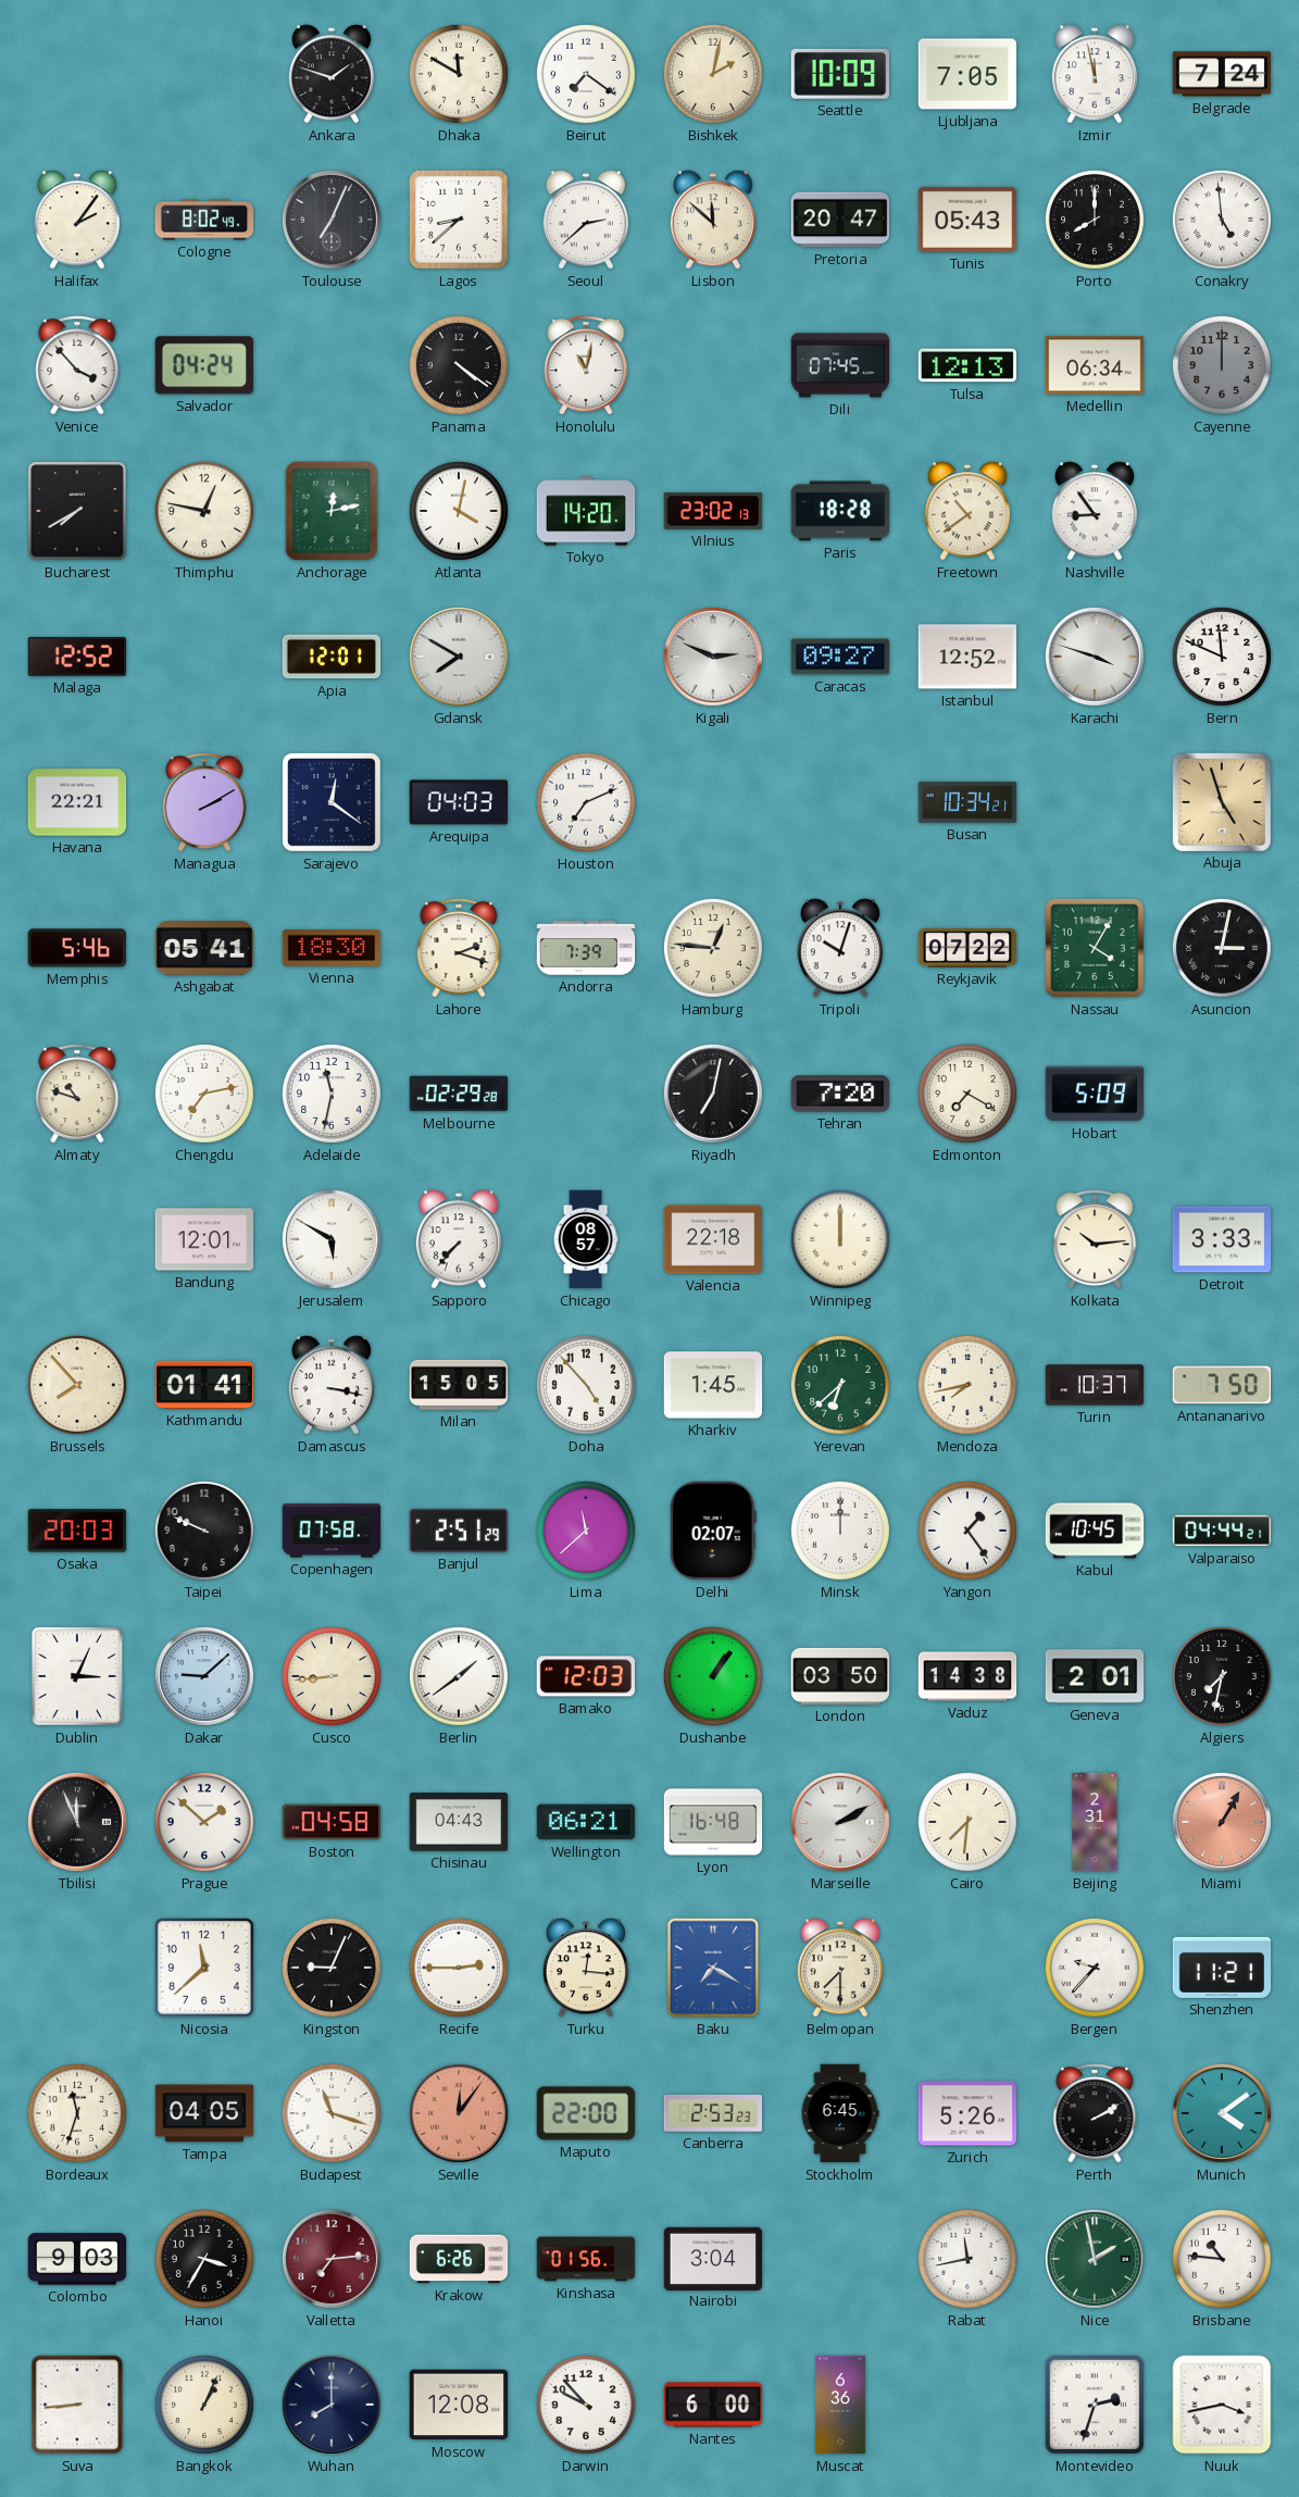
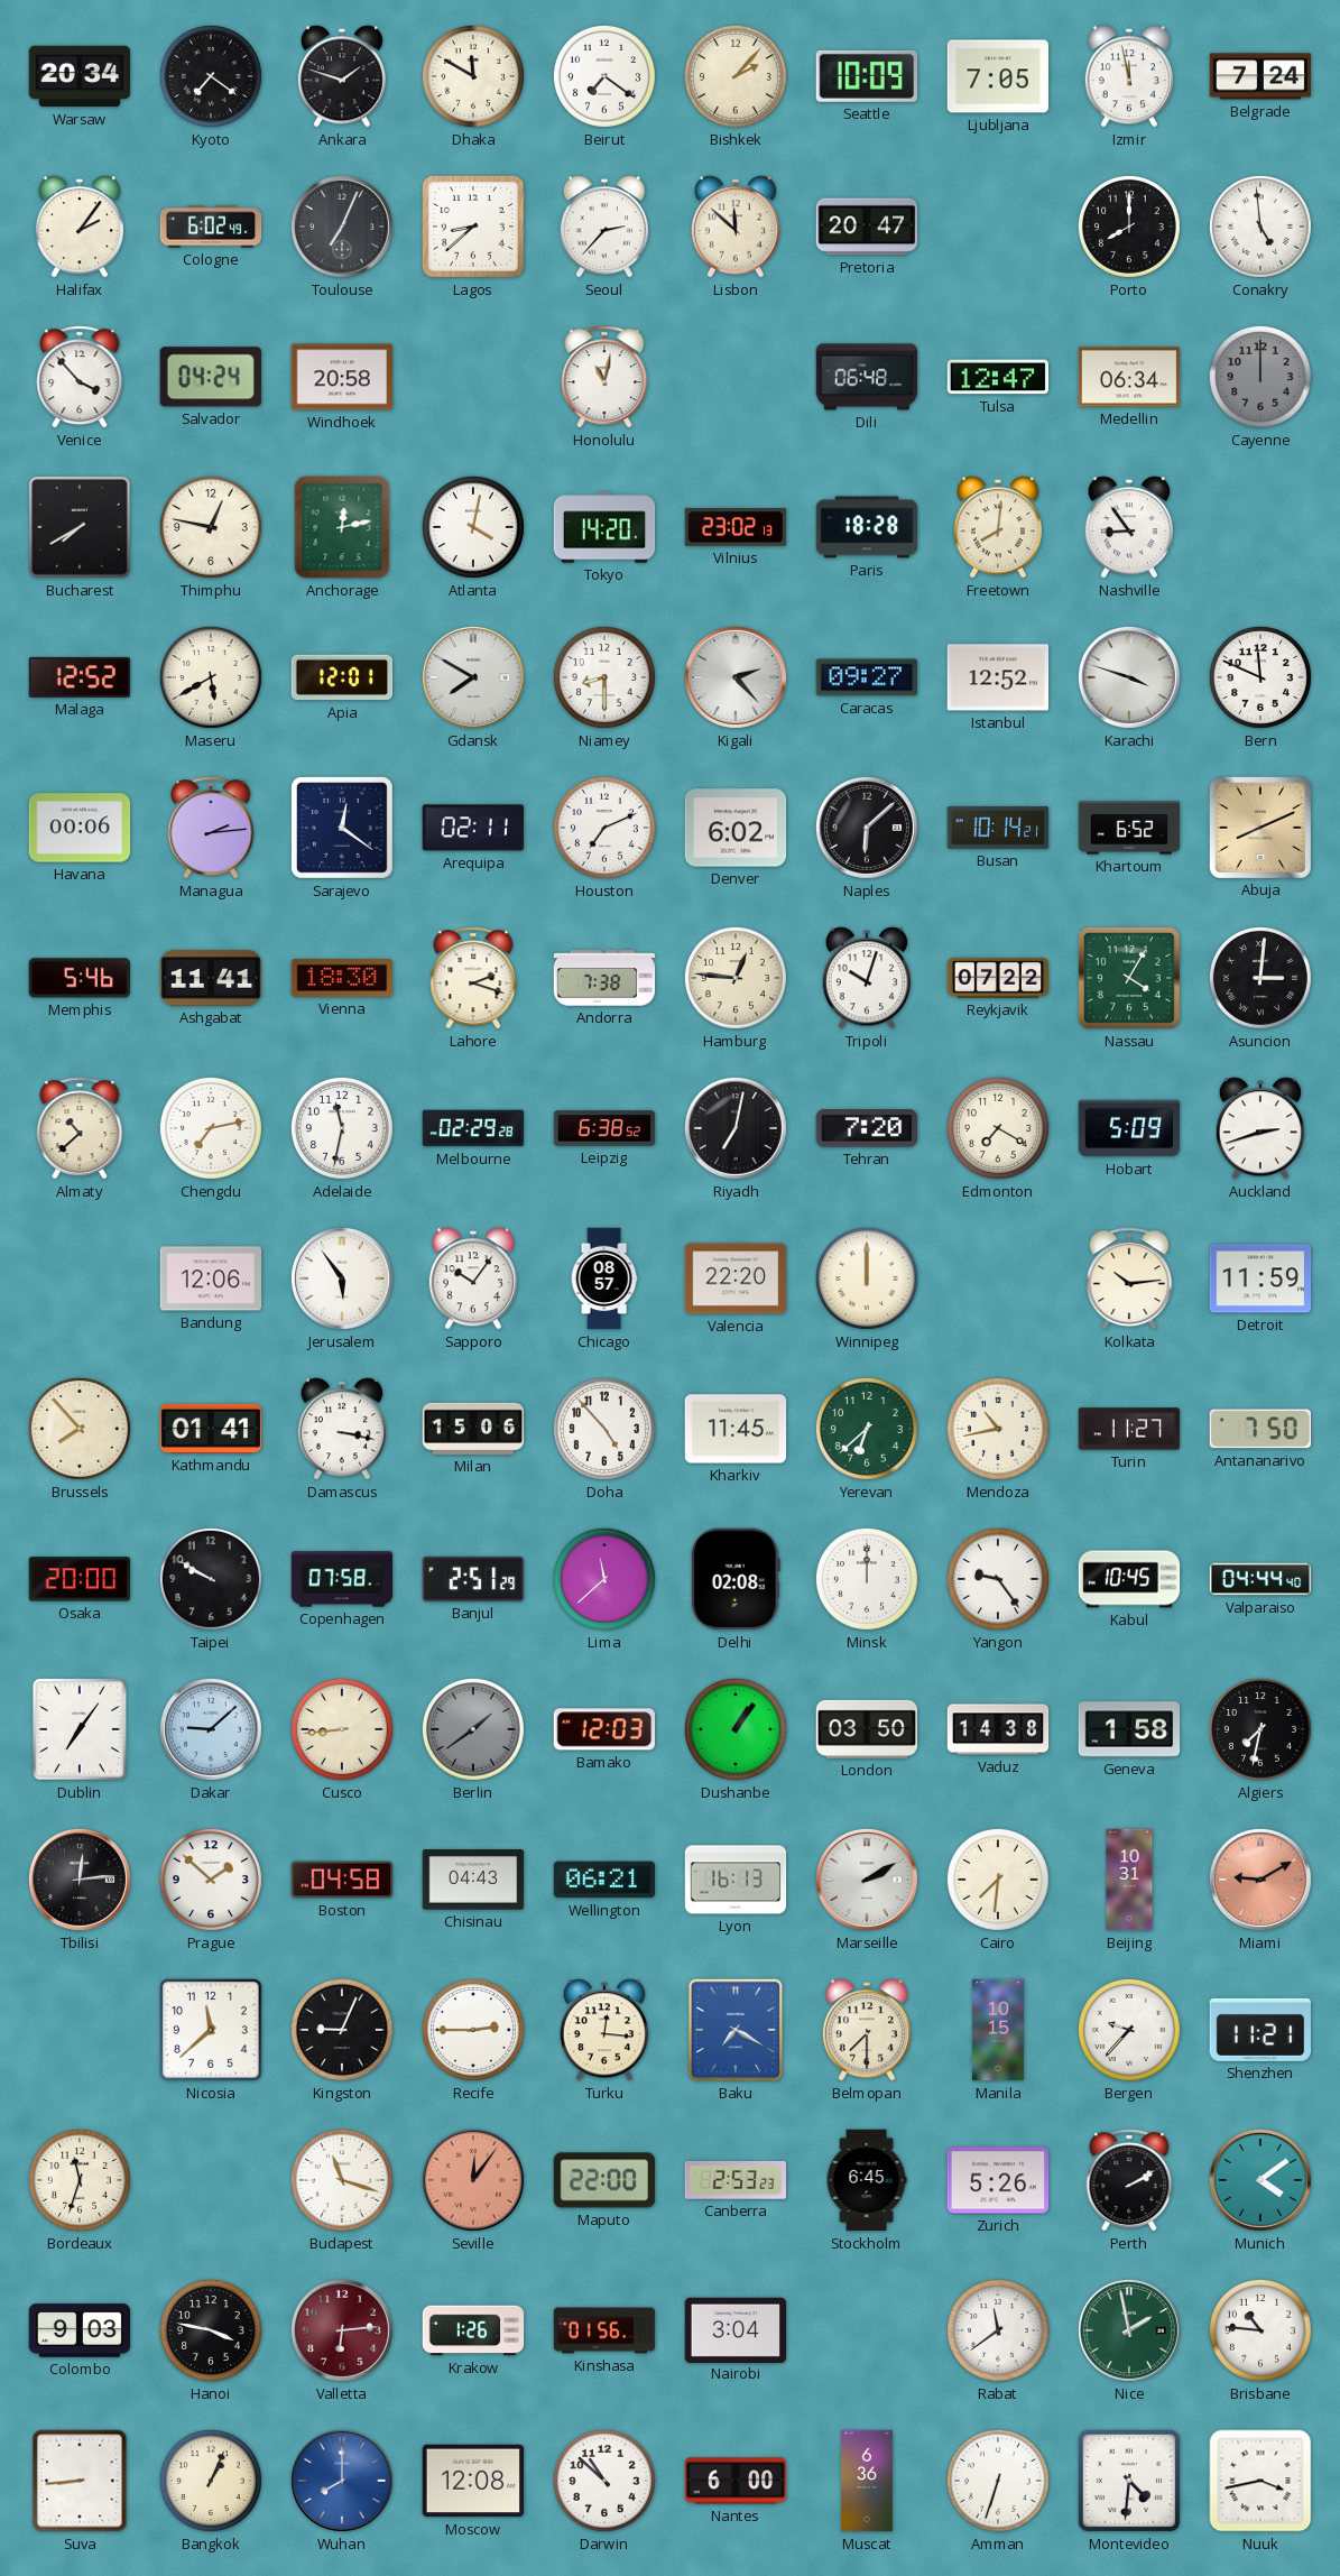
Warsaw: none -> 20:34 (80, 76)
Kyoto: none -> 7:21 (211, 76)
Bishkek: 2:02 -> 2:07 (736, 76)
Cologne: 8:02 -> 6:02 (211, 227)
Seoul: 2:38 -> 2:37 (604, 227)
Tunis: 05:43 -> none (967, 220)
Windhoek: none -> 20:58 (342, 377)
Panama: 4:21 -> none (459, 365)
Dili: 07:45 -> 06:48 (867, 377)
Tulsa: 12:13 -> 12:47 (998, 377)
Freetown: 10:39 -> 8:01 (998, 527)
Maseru: none -> 5:40 (211, 677)
Niamey: none -> 8:30 (604, 677)
Kigali: 2:49 -> 2:23 (736, 677)
Havana: 22:21 -> 00:06 (80, 828)
Managua: 2:10 -> 2:14 (211, 828)
Arequipa: 04:03 -> 02:11 (473, 828)
Denver: none -> 6:02 (736, 828)
Naples: none -> 6:08 (867, 828)
Busan: 10:34 -> 10:14 (998, 828)
Khartoum: none -> 6:52 (1129, 828)
Abuja: 4:57 -> 8:11 (1259, 827)
Ashgabat: 05:41 -> 11:41 (211, 978)
Andorra: 7:39 -> 7:38 (604, 978)
Asuncion: 3:02 -> 3:01 (1260, 978)
Almaty: 10:48 -> 10:38 (80, 1128)
Leipzig: none -> 6:38 (604, 1128)
Auckland: none -> 2:42 (1260, 1128)
Bandung: 12:01 -> 12:06 (211, 1278)
Jerusalem: 5:50 -> 5:54 (342, 1278)
Sapporo: 7:37 -> 10:06 (473, 1278)
Valencia: 22:18 -> 22:20 (736, 1278)
Detroit: 3:33 -> 11:59 (1260, 1278)
Milan: 15:05 -> 15:06 (473, 1429)
Kharkiv: 1:45 -> 11:45 (736, 1429)
Mendoza: 7:43 -> 10:43 (998, 1429)
Turin: 10:37 -> 11:27 (1129, 1429)
Osaka: 20:03 -> 20:00 (80, 1579)
Taipei: 9:49 -> 9:50 (211, 1579)
Delhi: 02:07 -> 02:08 (736, 1579)
Yangon: 1:24 -> 9:24 (998, 1579)
Valparaiso: 04:44:21 -> 04:44:40 (1260, 1579)
Dublin: 3:04 -> 7:06 (80, 1729)
Berlin dial: white -> grey (473, 1729)
Geneva: 2:01 -> 1:58 (1129, 1729)
Tbilisi: 11:56 -> 12:14 (80, 1880)
Lyon: 16:48 -> 16:13 (736, 1880)
Beijing: 2:31 -> 10:31 (1129, 1880)
Miami: 1:05 -> 9:10 (1260, 1880)
Manila: none -> 10:15 (998, 2030)
Tampa: 04:05 -> none (204, 2113)
Hanoi: 3:35 -> 3:47 (211, 2330)
Valletta: 7:14 -> 6:14 (342, 2330)
Krakow: 6:26 -> 1:26 (473, 2330)
Rabat: 11:43 -> 11:39 (998, 2330)
Wuhan dial: navy -> blue (342, 2481)
Darwin: 9:53 -> 10:52 (604, 2481)
Amman: none -> 6:33 (998, 2481)
Montevideo: 2:33 -> 4:31 (1129, 2481)
